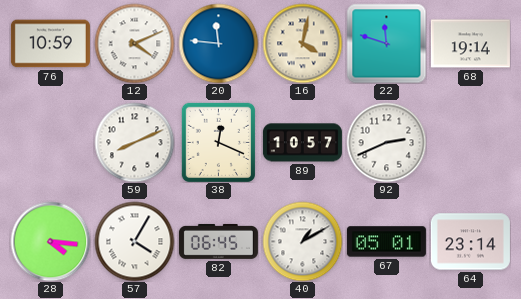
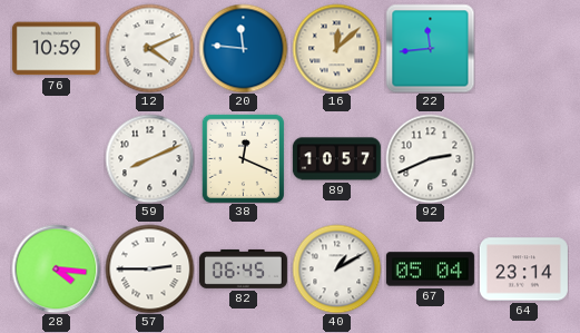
16: 4:02 -> 12:08 (336, 48)
22: 11:48 -> 11:44 (430, 48)
68: 19:14 -> none (470, 44)
57: 4:05 -> 2:45 (149, 268)
67: 05:01 -> 05:04 (430, 270)
